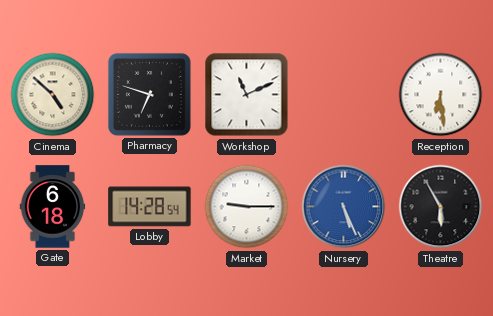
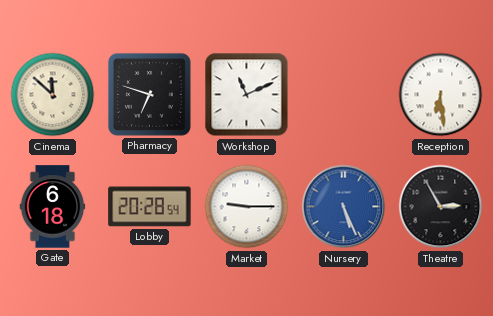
Cinema: 4:52 -> 11:52 (53, 95)
Lobby: 14:28 -> 20:28 (150, 207)
Theatre: 5:55 -> 2:55 (441, 207)
